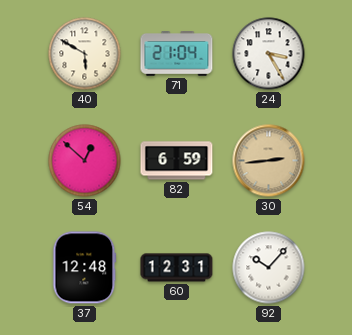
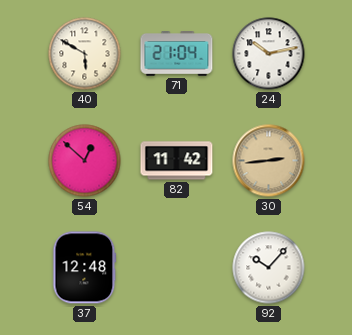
24: 3:25 -> 10:13 (269, 54)
82: 6:59 -> 11:42 (177, 161)
60: 12:31 -> none (177, 268)
